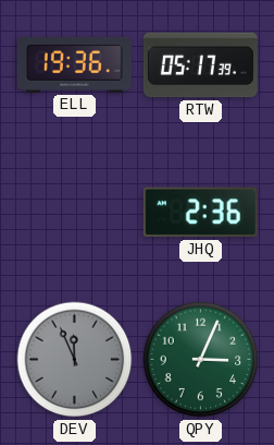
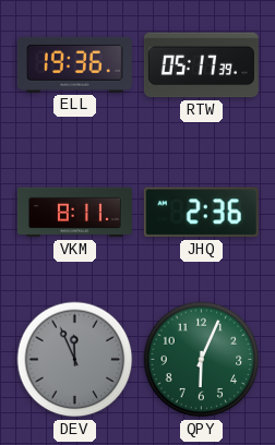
VKM: none -> 8:11 (74, 213)
QPY: 3:04 -> 6:04 (202, 360)
